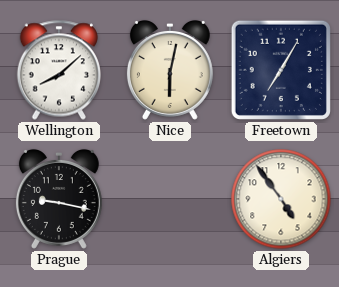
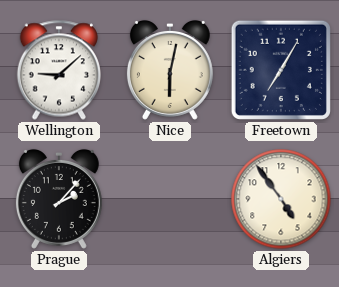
Wellington: 8:08 -> 9:08 (58, 70)
Prague: 9:17 -> 2:07 (59, 199)
